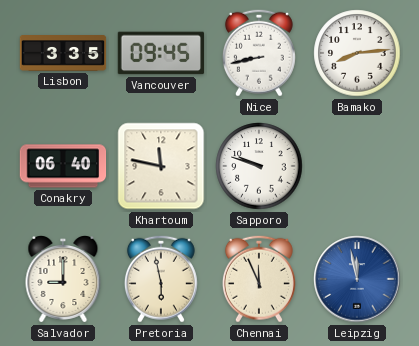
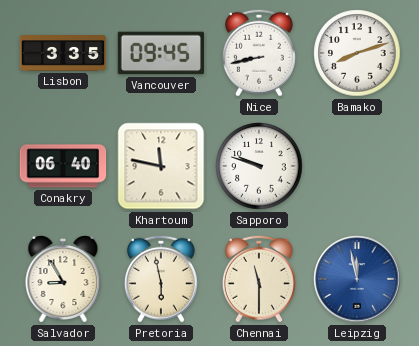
Bamako: 8:14 -> 8:12 (357, 53)
Salvador: 9:00 -> 8:55 (63, 280)
Chennai: 11:56 -> 11:30 (259, 279)
